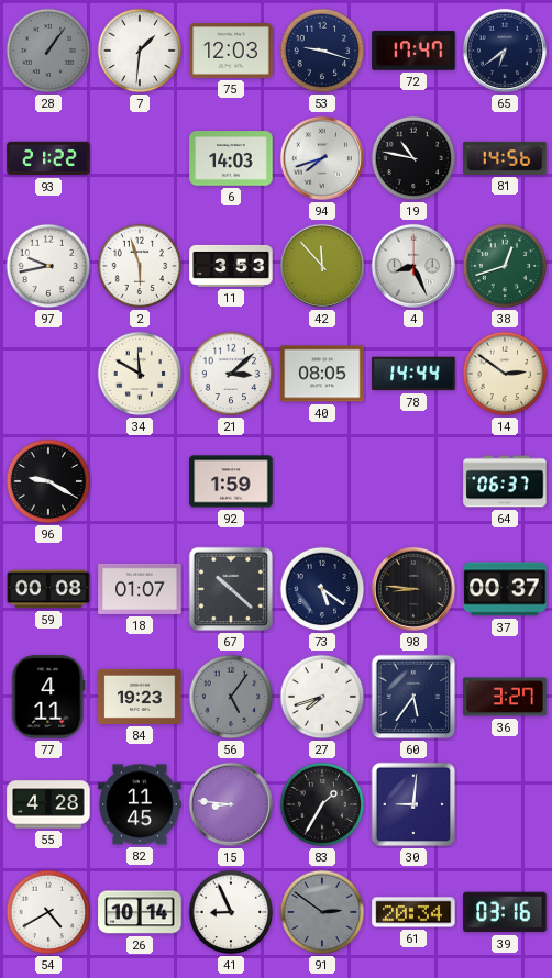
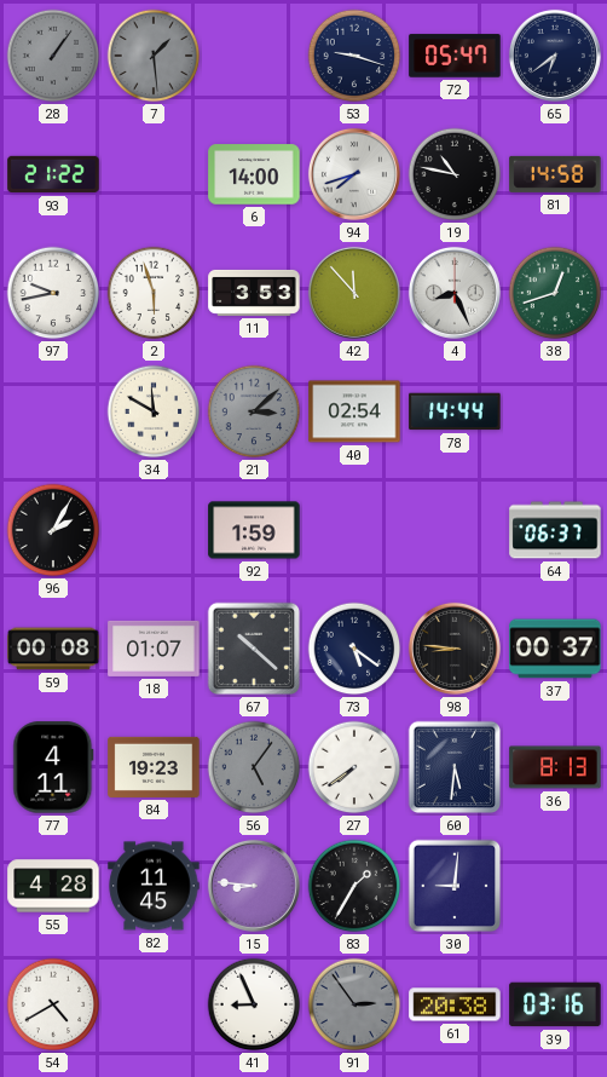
7: 1:31 -> 1:29 (154, 56)
7 dial: white -> grey (154, 56)
75: 12:03 -> none (231, 51)
72: 17:47 -> 05:47 (455, 56)
6: 14:03 -> 14:00 (254, 174)
81: 14:56 -> 14:58 (555, 174)
21 dial: white -> grey (254, 411)
40: 08:05 -> 02:54 (354, 411)
14: 2:51 -> none (505, 374)
96: 9:20 -> 2:05 (53, 530)
27: 7:42 -> 7:39 (354, 767)
60: 5:36 -> 5:31 (455, 767)
36: 3:27 -> 8:13 (555, 767)
26: 10:14 -> none (140, 912)
91: 2:51 -> 2:54 (354, 1004)
61: 20:34 -> 20:38 (455, 1004)
